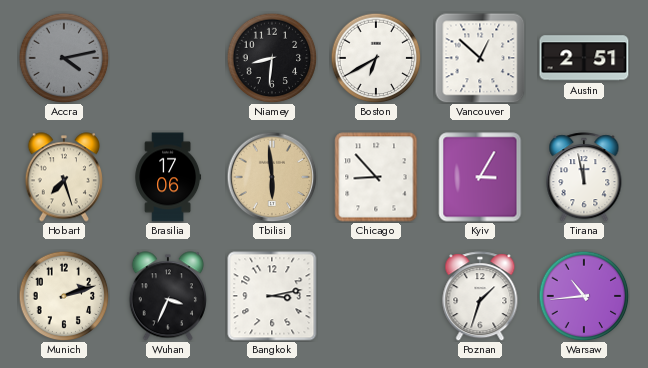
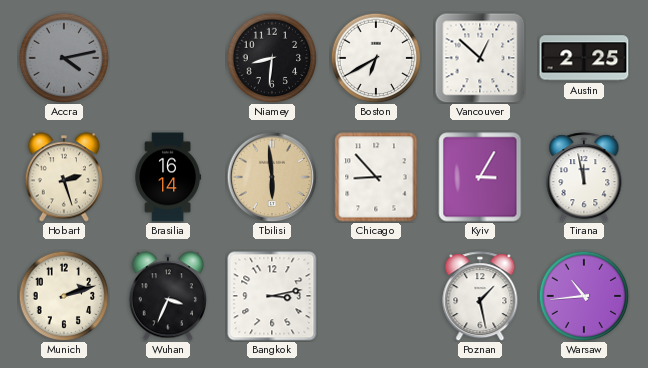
Austin: 2:51 -> 2:25 (584, 58)
Hobart: 7:27 -> 2:27 (64, 177)
Brasilia: 17:06 -> 16:14 (168, 177)
Poznan: 1:33 -> 1:28 (480, 296)
